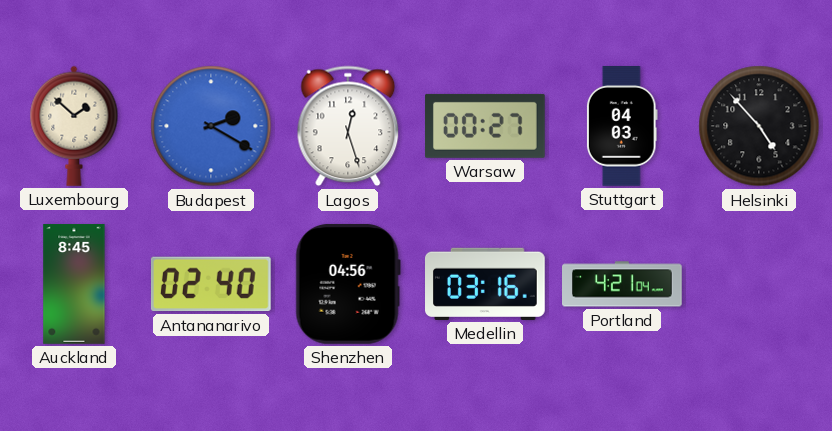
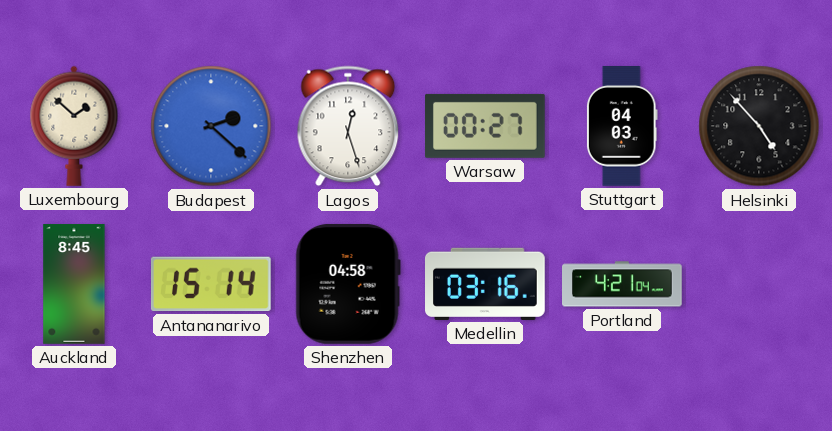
Budapest: 2:20 -> 2:22 (211, 126)
Antananarivo: 02:40 -> 15:14 (211, 284)
Shenzhen: 04:56 -> 04:58 (348, 284)
